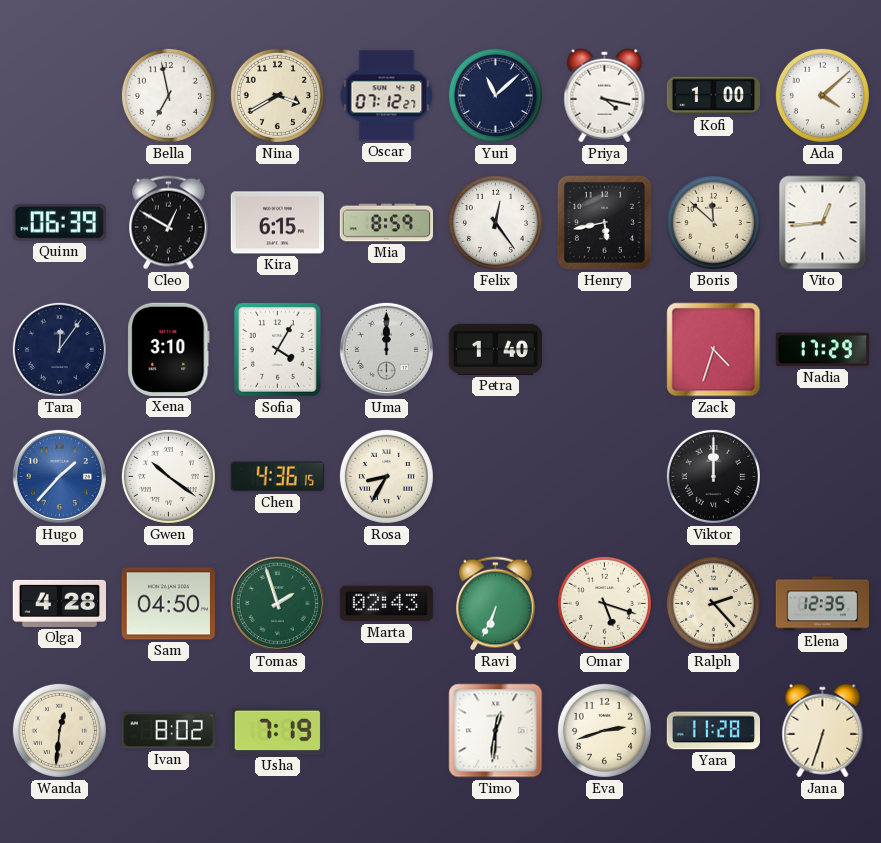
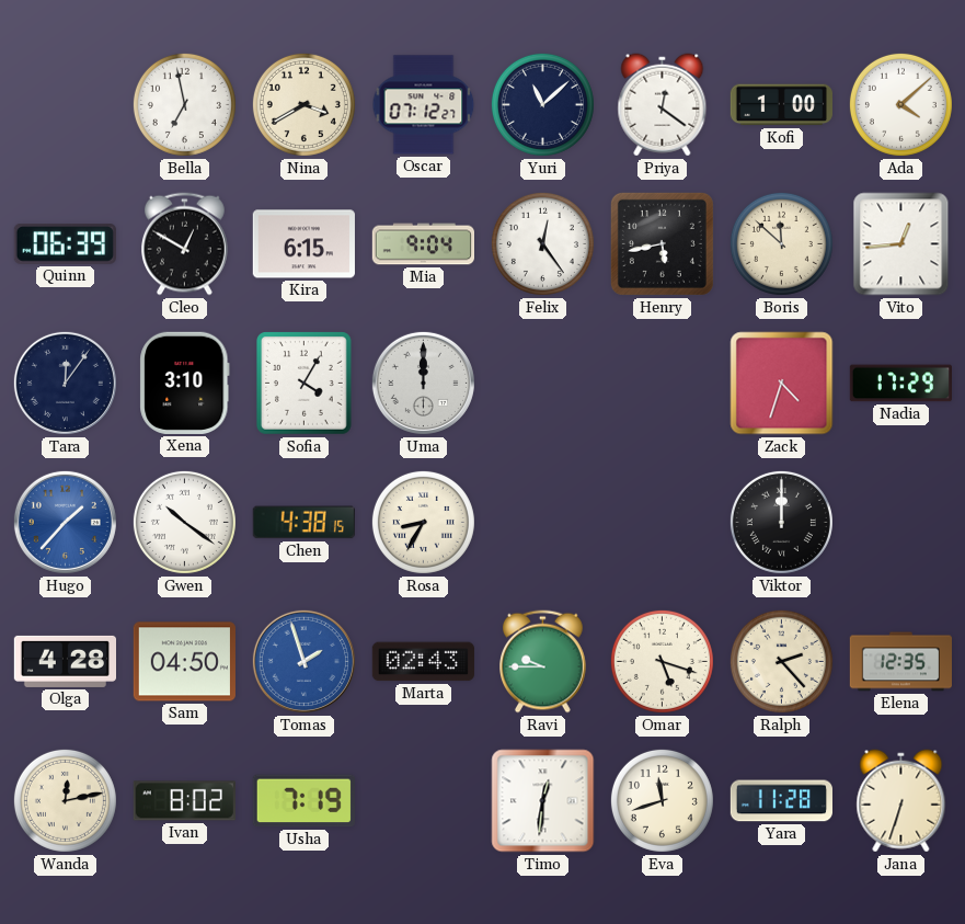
Priya: 4:17 -> 12:21 (663, 105)
Mia: 8:59 -> 9:04 (423, 244)
Petra: 1:40 -> none (495, 349)
Chen: 4:36 -> 4:38 (303, 523)
Tomas dial: green -> blue (303, 661)
Ravi: 6:34 -> 9:45 (543, 662)
Wanda: 12:31 -> 12:13 (65, 800)
Eva: 2:42 -> 11:42 (662, 800)
